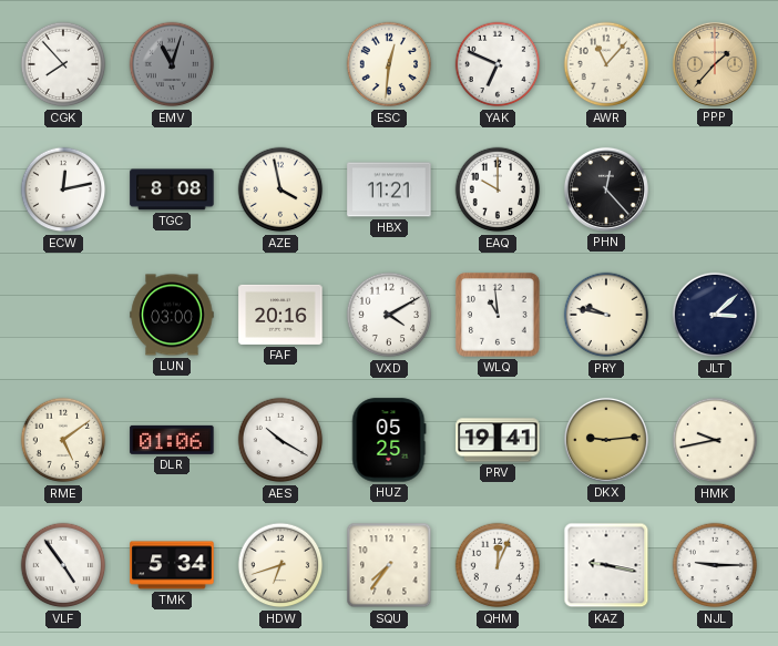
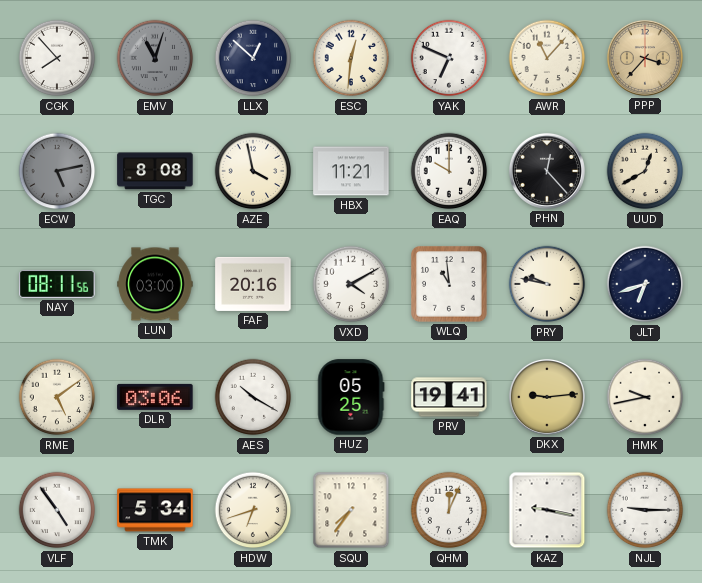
LLX: none -> 12:52 (253, 58)
PPP: 1:37 -> 3:37 (645, 58)
ECW: 12:13 -> 5:13 (57, 171)
ECW dial: white -> grey (57, 171)
UUD: none -> 12:40 (645, 171)
NAY: none -> 08:11 (57, 284)
JLT: 3:08 -> 6:42 (645, 284)
DLR: 01:06 -> 03:06 (155, 397)
